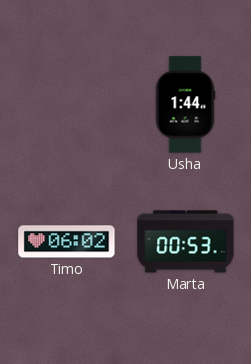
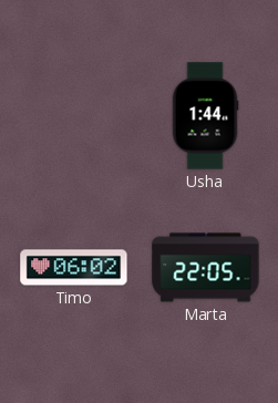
Marta: 00:53 -> 22:05 (206, 268)
